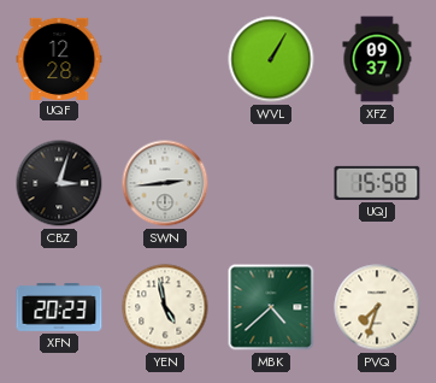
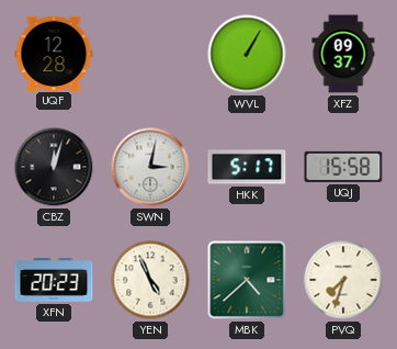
CBZ: 3:03 -> 12:03 (54, 167)
SWN: 2:44 -> 3:02 (150, 167)
HKK: none -> 5:17 (247, 167)
YEN: 4:58 -> 4:56 (150, 280)
